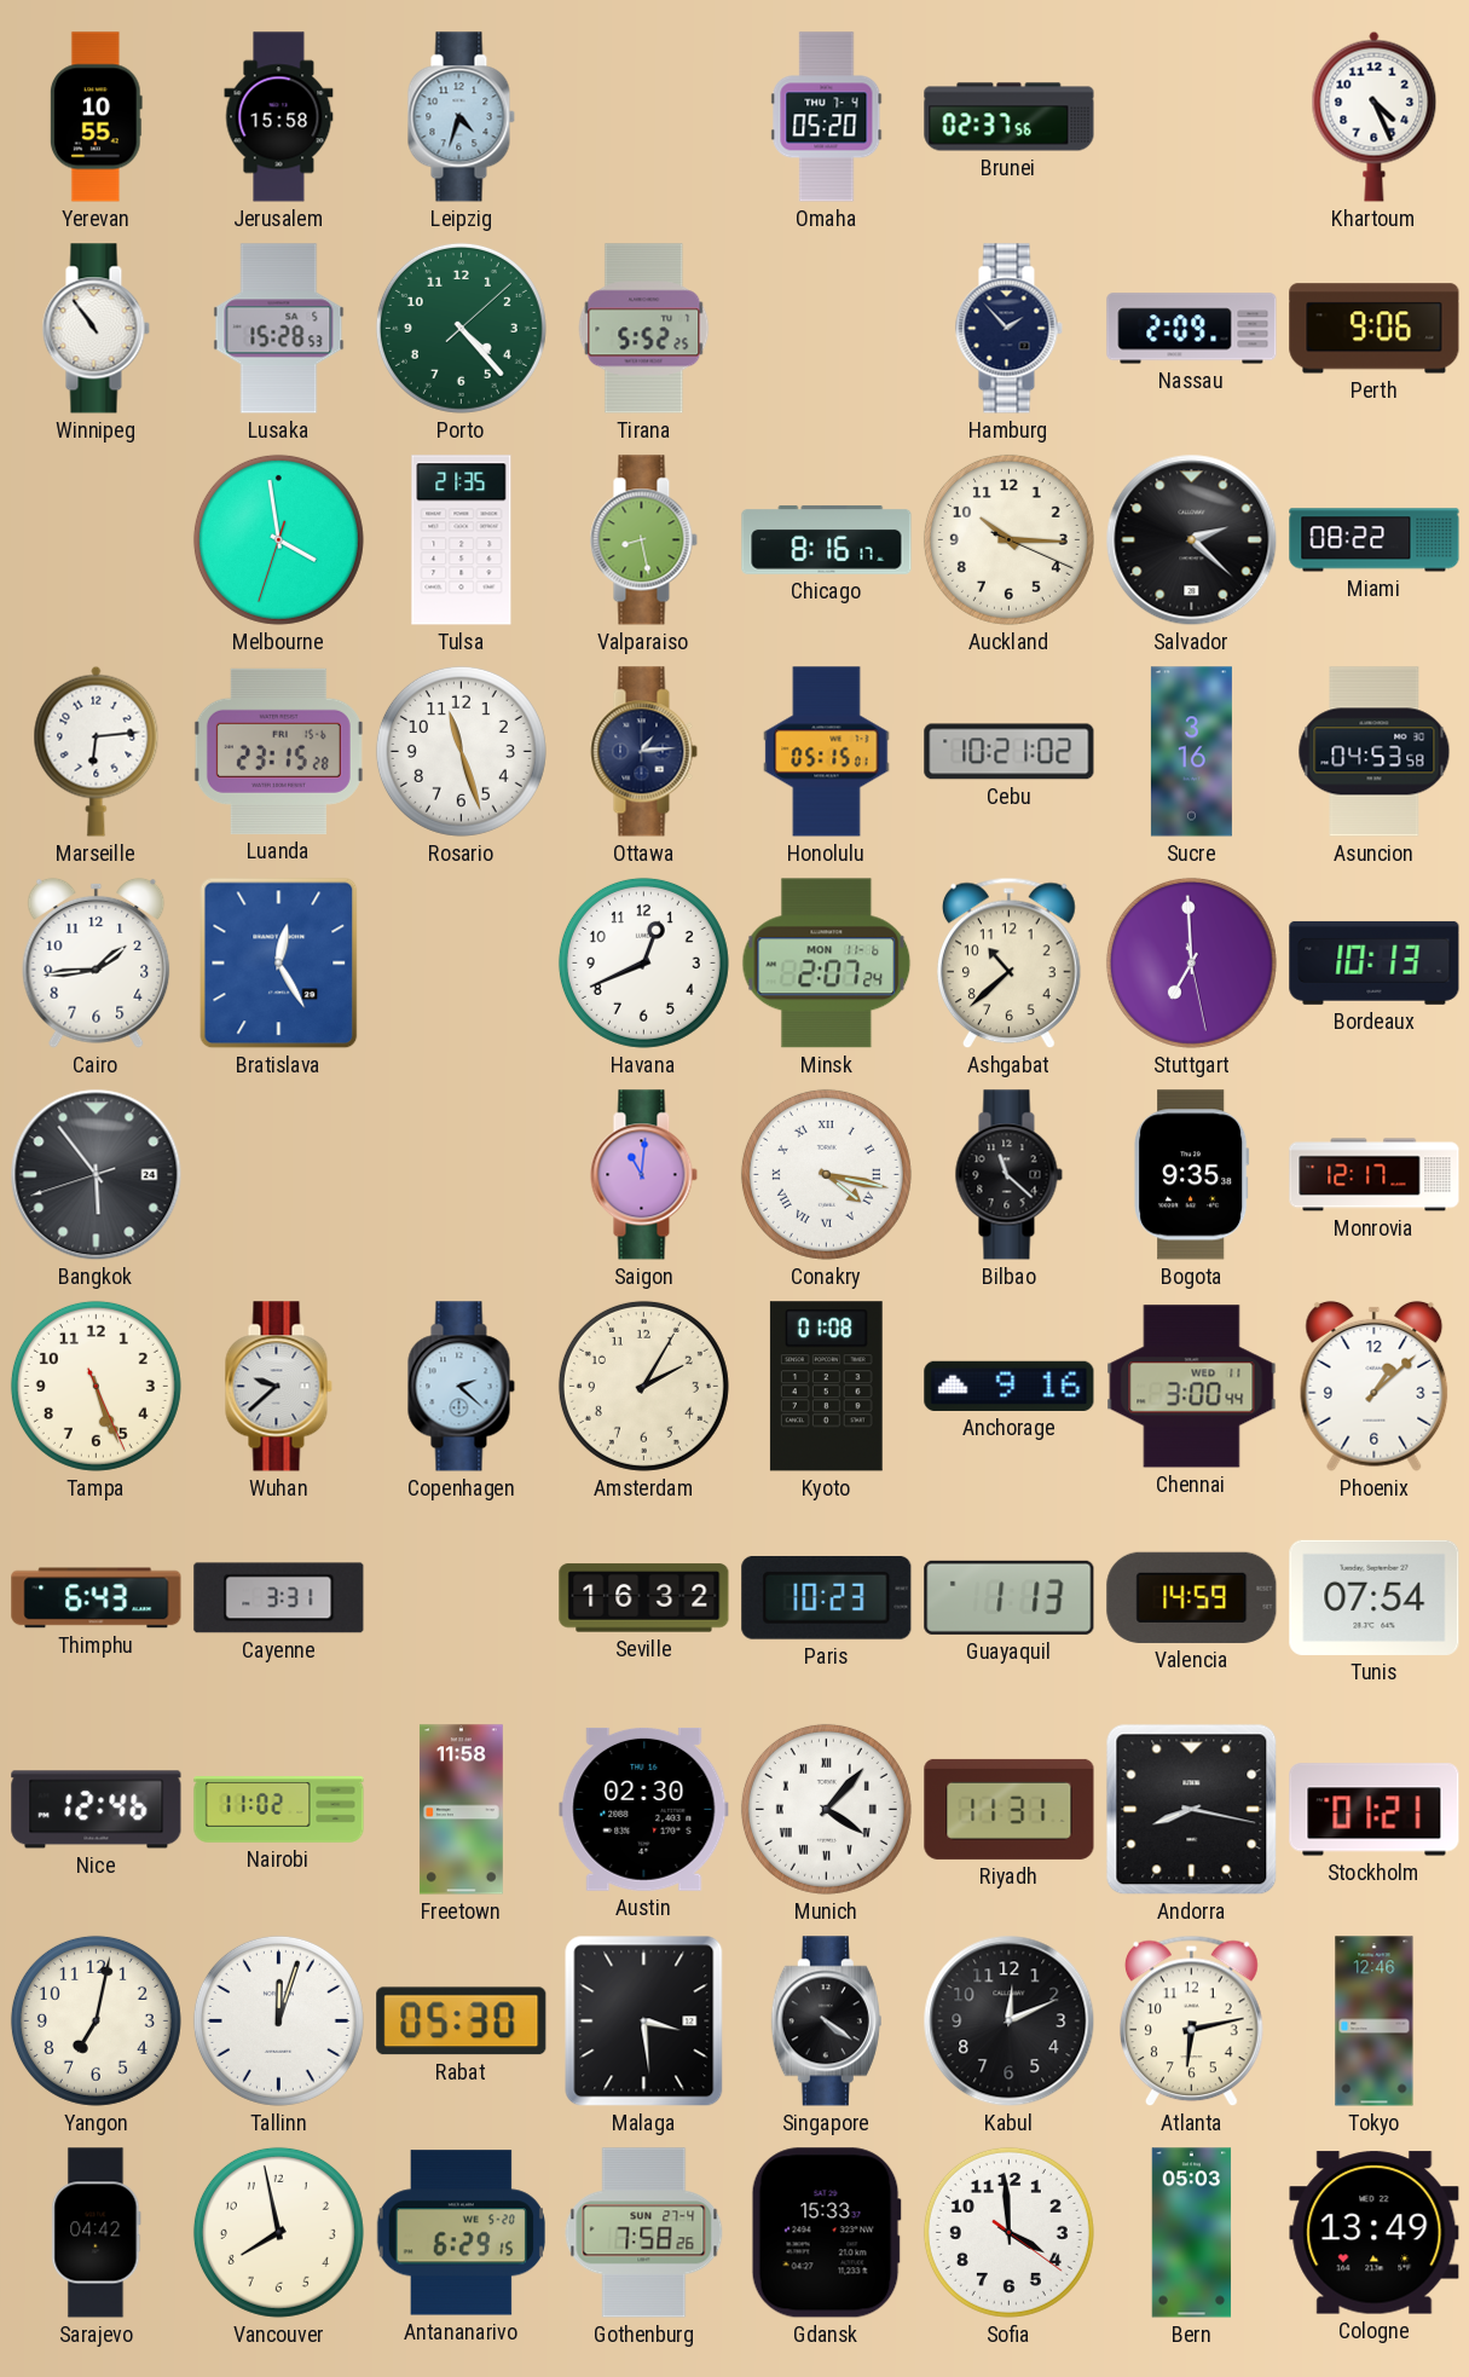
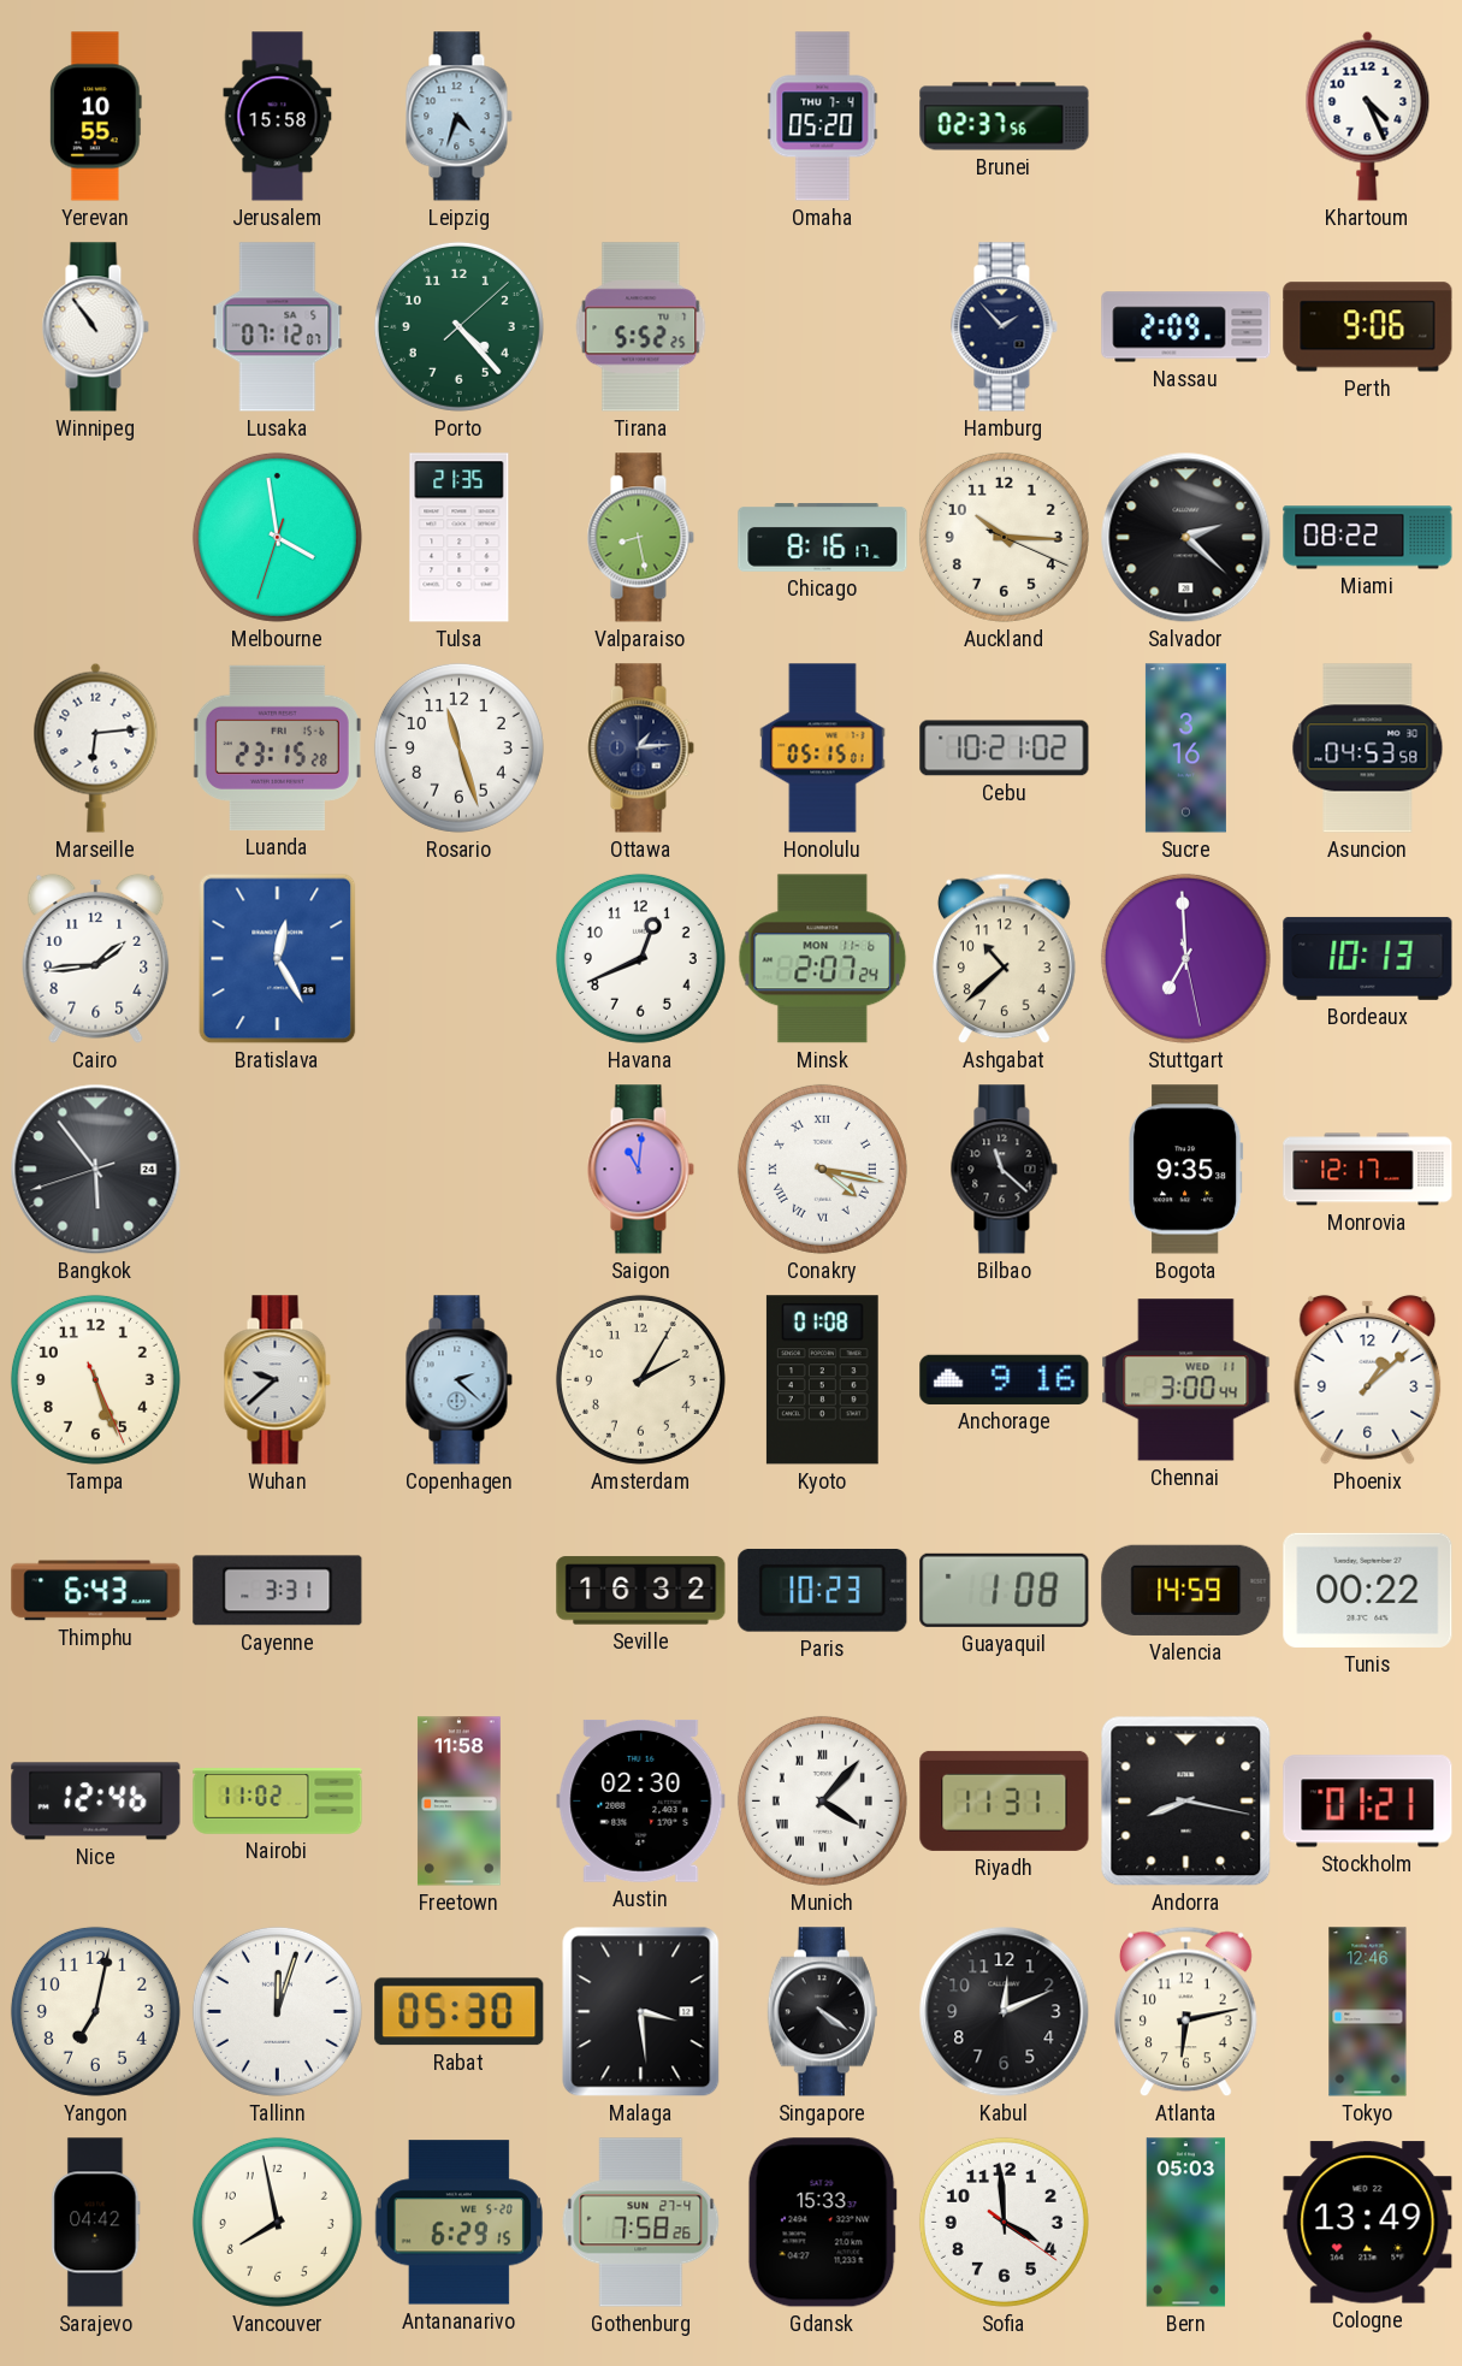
Lusaka: 15:28 -> 07:12 (278, 327)
Guayaquil: 1:13 -> 1:08 (1005, 1590)
Tunis: 07:54 -> 00:22 (1368, 1590)
